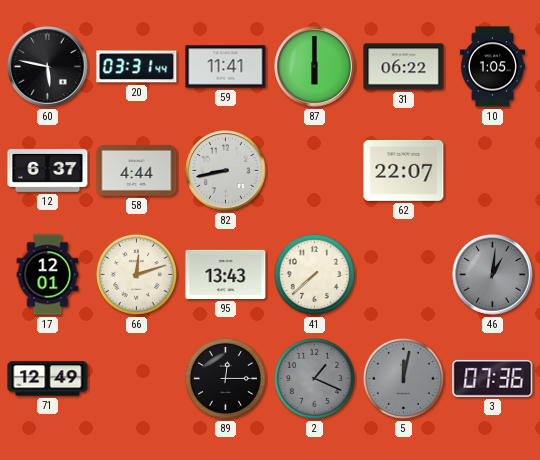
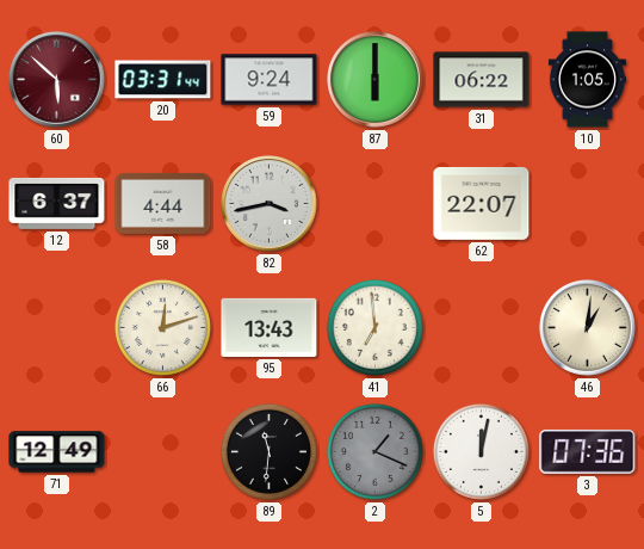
60: 5:47 -> 5:52 (57, 80)
60 dial: black -> burgundy (57, 80)
59: 11:41 -> 9:24 (270, 80)
82: 8:43 -> 3:43 (270, 204)
17: 12:01 -> none (48, 275)
41: 7:38 -> 6:59 (374, 327)
46 dial: grey -> cream (588, 328)
89: 12:15 -> 11:31 (268, 451)
5 dial: grey -> white (481, 451)
